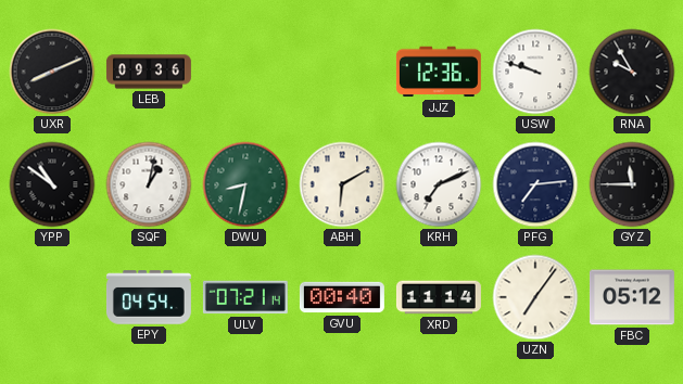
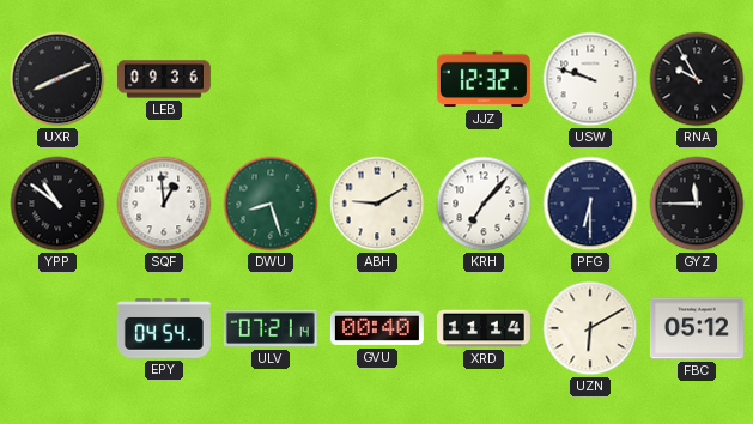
JJZ: 12:36 -> 12:32 (484, 79)
SQF: 1:02 -> 12:59 (164, 204)
DWU: 8:32 -> 8:27 (271, 204)
ABH: 6:10 -> 9:10 (377, 204)
KRH: 7:11 -> 7:07 (484, 204)
PFG: 7:14 -> 6:30 (590, 204)
UZN: 7:06 -> 6:10 (590, 328)
